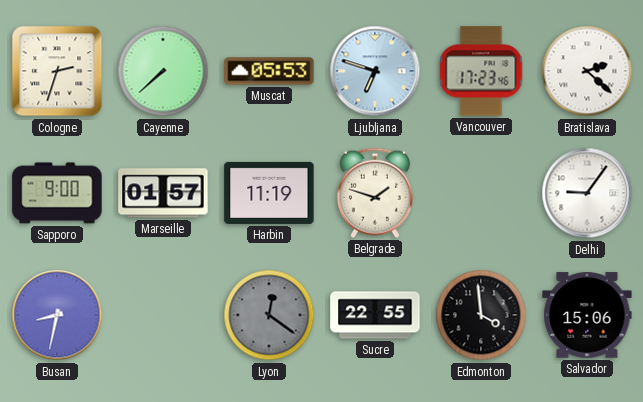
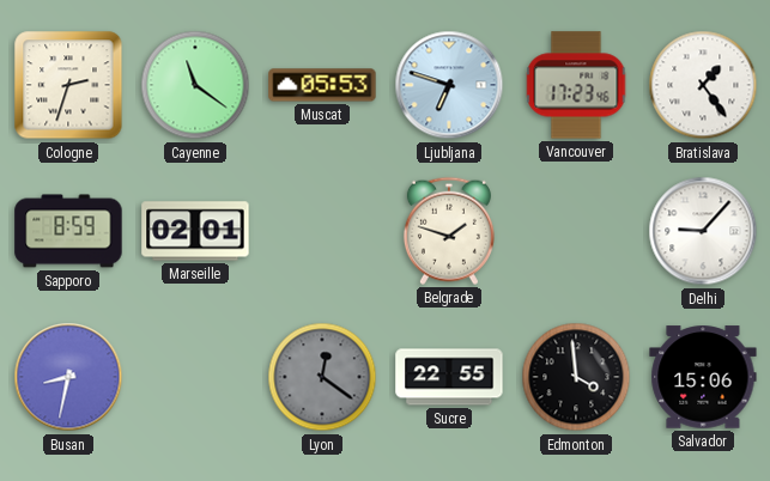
Cayenne: 7:38 -> 11:21 (195, 85)
Bratislava: 2:22 -> 1:24 (703, 85)
Sapporo: 9:00 -> 8:59 (68, 231)
Marseille: 01:57 -> 02:01 (195, 231)
Harbin: 11:19 -> none (269, 193)
Delhi: 9:06 -> 9:07 (703, 231)
